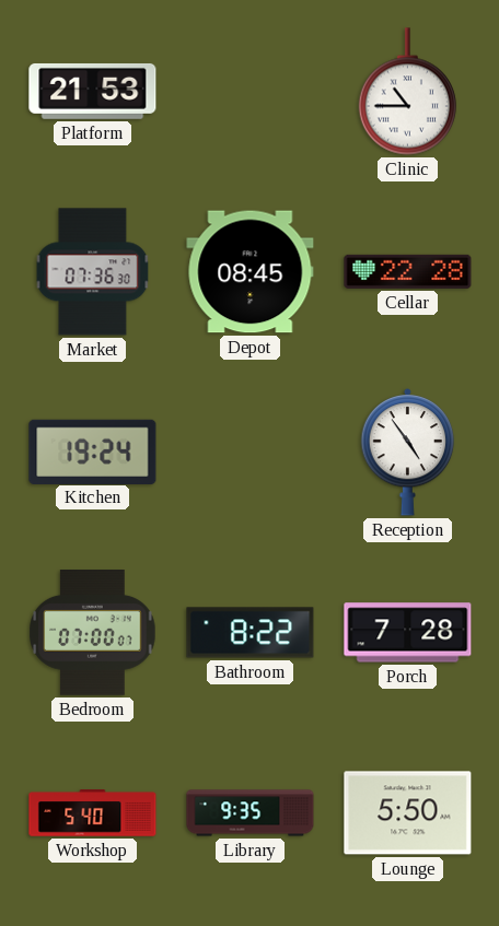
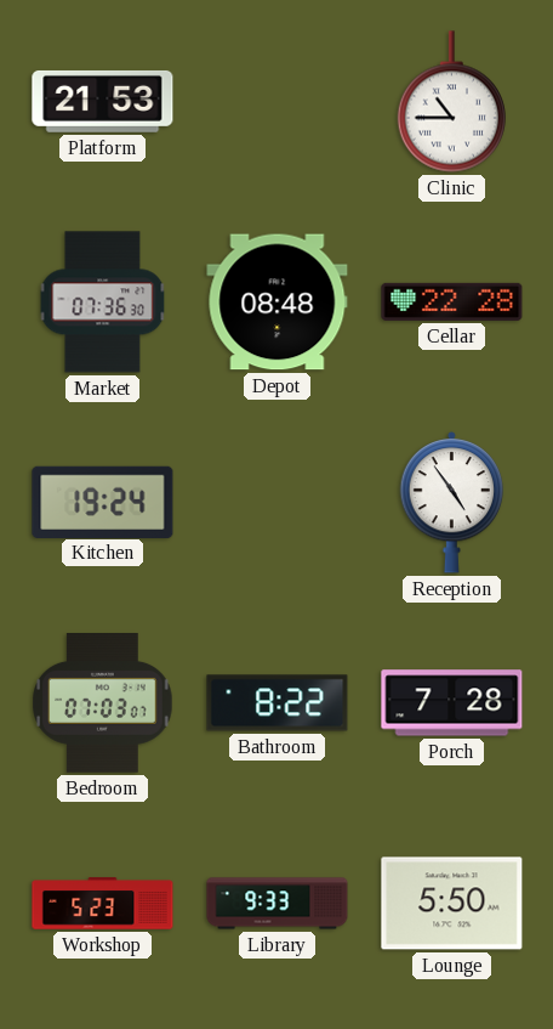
Depot: 08:45 -> 08:48 (278, 303)
Bedroom: 07:00 -> 07:03 (103, 703)
Workshop: 5:40 -> 5:23 (103, 904)
Library: 9:35 -> 9:33 (278, 904)
